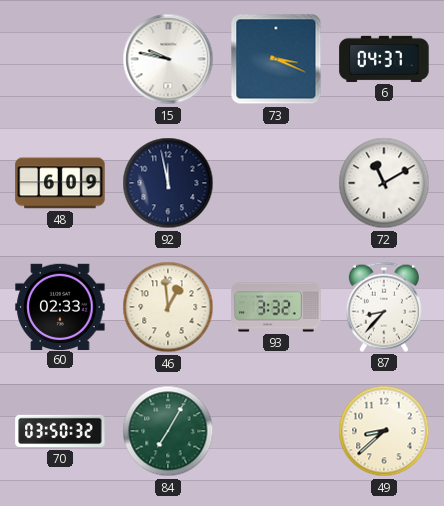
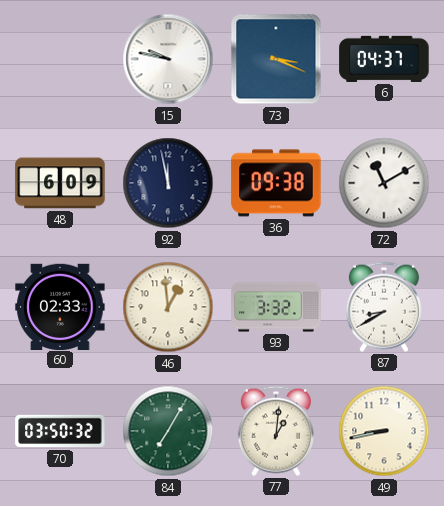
36: none -> 09:38 (276, 183)
87: 8:37 -> 8:40 (384, 307)
77: none -> 1:01 (276, 431)
49: 8:38 -> 8:43 (384, 431)
